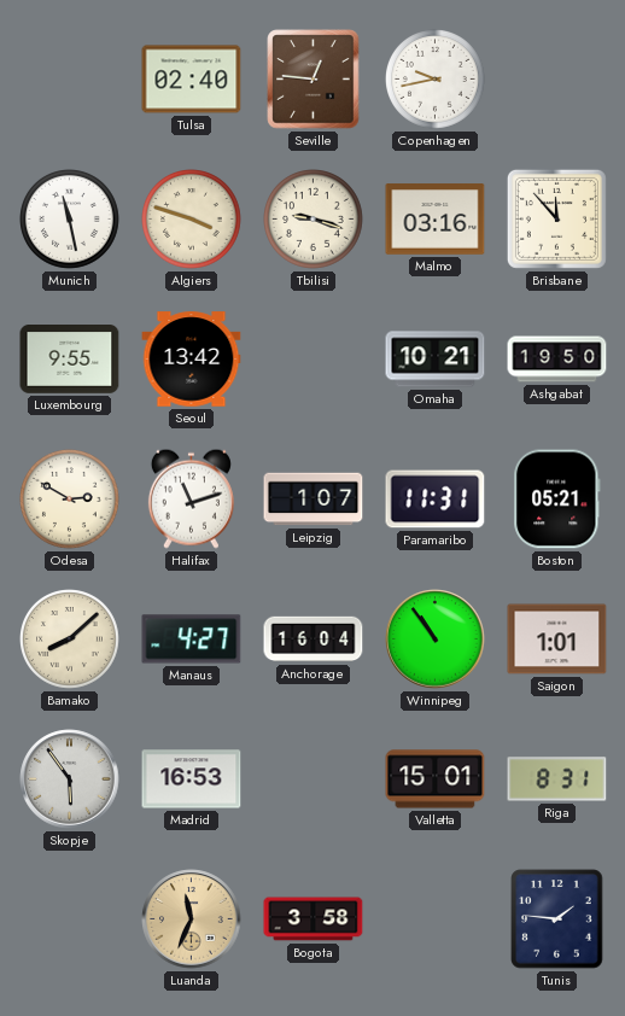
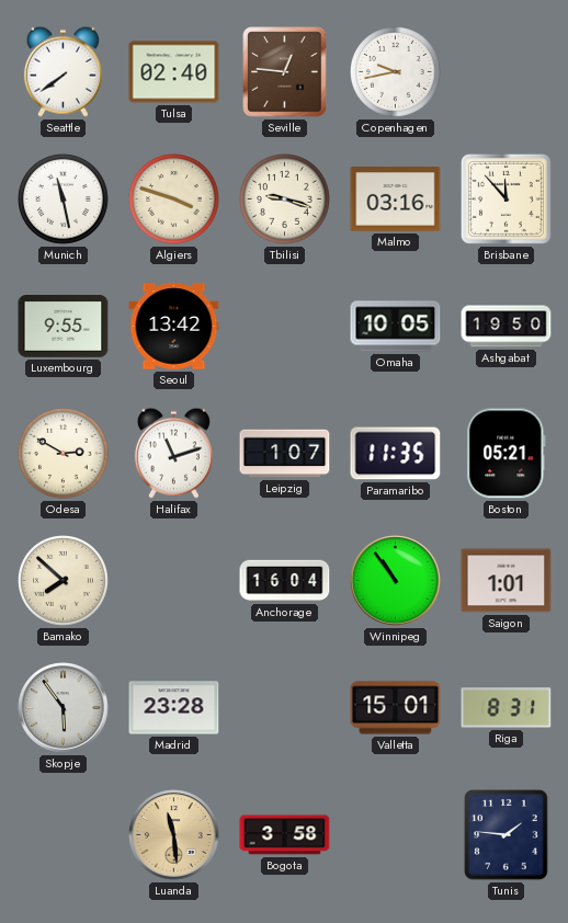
Seattle: none -> 7:39 (63, 71)
Omaha: 10:21 -> 10:05 (396, 327)
Paramaribo: 11:31 -> 11:35 (396, 454)
Bamako: 8:08 -> 7:52 (64, 581)
Manaus: 4:27 -> none (192, 640)
Madrid: 16:53 -> 23:28 (174, 708)
Luanda: 11:34 -> 11:29 (174, 835)
